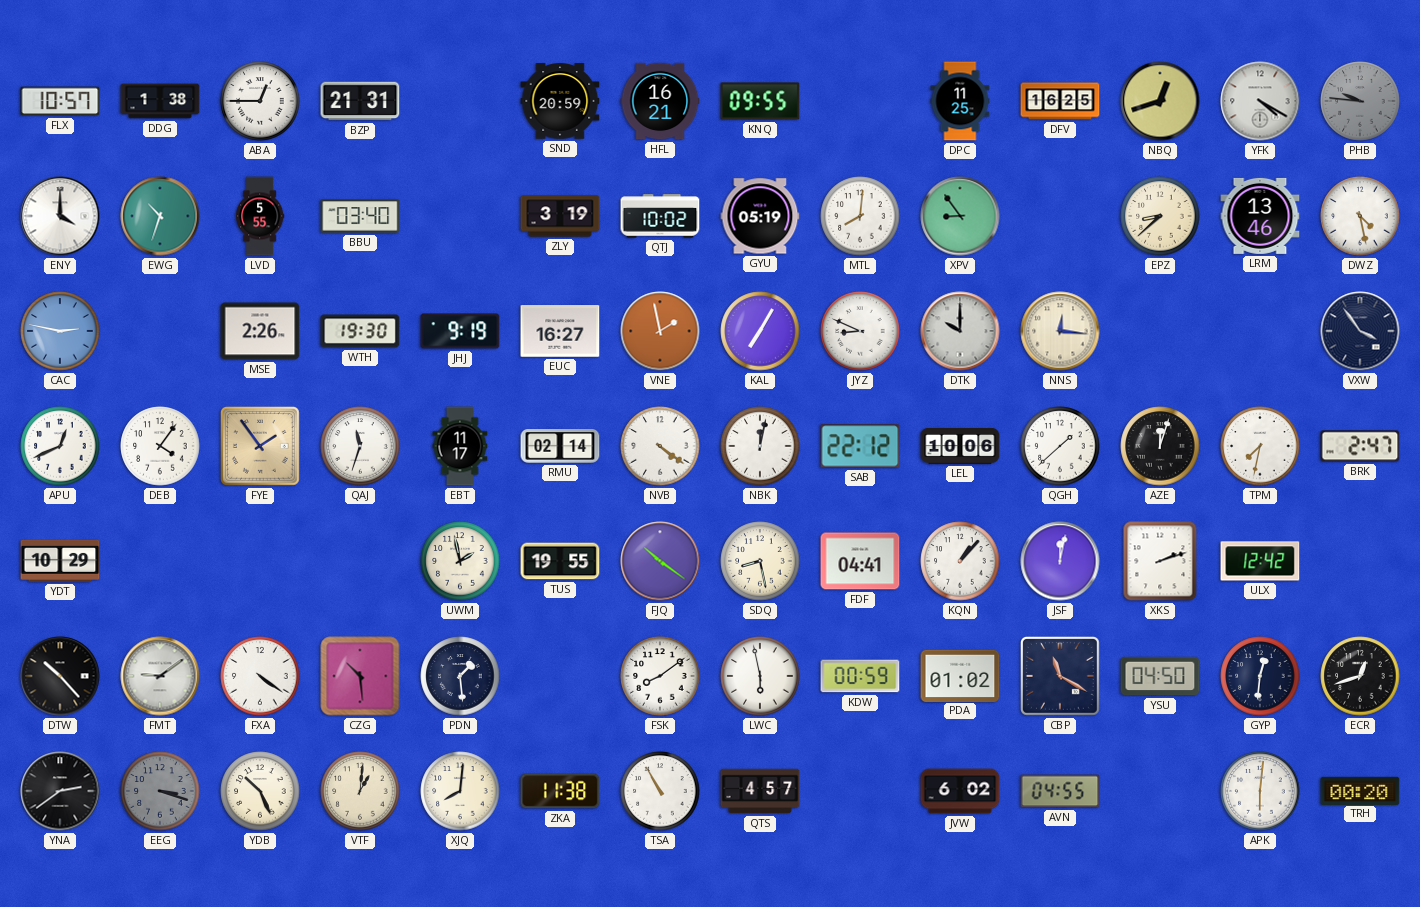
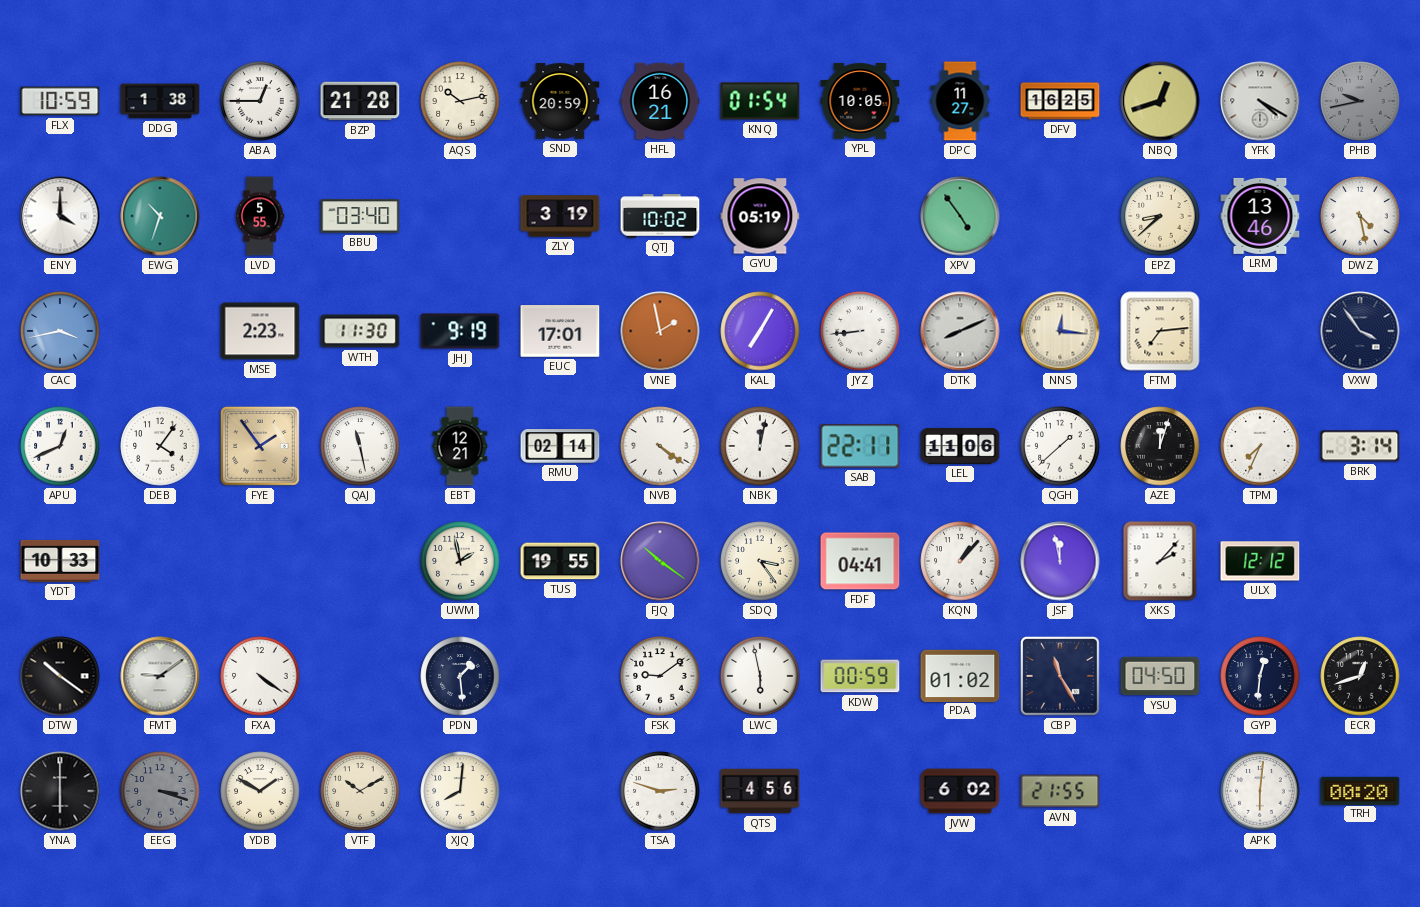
FLX: 10:57 -> 10:59 (60, 101)
BZP: 21:31 -> 21:28 (360, 101)
AQS: none -> 10:13 (460, 101)
KNQ: 09:55 -> 01:54 (760, 101)
YPL: none -> 10:05 (860, 101)
DPC: 11:25 -> 11:27 (960, 101)
PHB: 9:46 -> 9:43 (1360, 101)
MTL: 8:01 -> none (860, 216)
XPV: 8:54 -> 4:54 (960, 216)
CAC: 2:47 -> 3:43 (60, 331)
MSE: 2:26 -> 2:23 (260, 331)
WTH: 19:30 -> 11:30 (360, 331)
EUC: 16:27 -> 17:01 (560, 331)
JYZ: 8:49 -> 8:44 (860, 331)
DTK: 10:00 -> 8:11 (960, 331)
FTM: none -> 7:14 (1160, 331)
QAJ: 11:33 -> 11:28 (360, 446)
EBT: 11:17 -> 12:21 (460, 446)
SAB: 22:12 -> 22:11 (860, 446)
LEL: 10:06 -> 11:06 (960, 446)
TPM: 7:32 -> 7:34 (1260, 446)
BRK: 2:47 -> 3:14 (1360, 446)
YDT: 10:29 -> 10:33 (60, 561)
SDQ: 8:28 -> 3:24 (760, 561)
JSF: 12:02 -> 11:58 (1060, 561)
XKS: 2:12 -> 2:07 (1160, 561)
ULX: 12:42 -> 12:12 (1260, 561)
DTW: 10:23 -> 10:21 (60, 676)
CZG: 10:29 -> none (360, 676)
FSK: 8:09 -> 9:09 (660, 676)
CBP: 11:20 -> 11:25 (1060, 676)
YNA: 2:39 -> 6:00 (60, 791)
YDB: 10:26 -> 1:50 (260, 791)
VTF: 1:01 -> 10:10 (360, 791)
ZKA: 11:38 -> none (560, 791)
TSA: 10:55 -> 2:48 (660, 791)
QTS: 4:57 -> 4:56 (760, 791)
AVN: 04:55 -> 21:55 (1060, 791)
